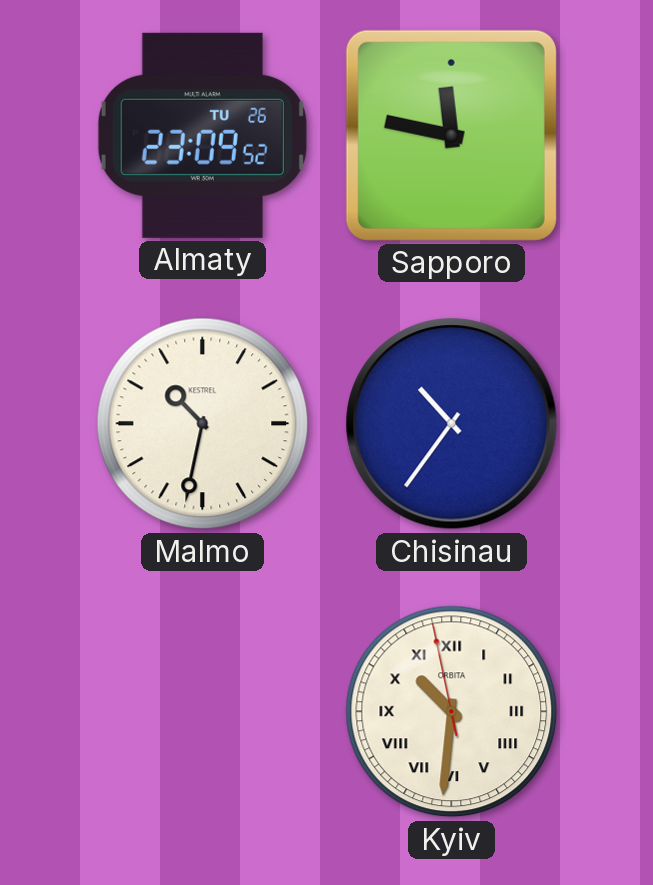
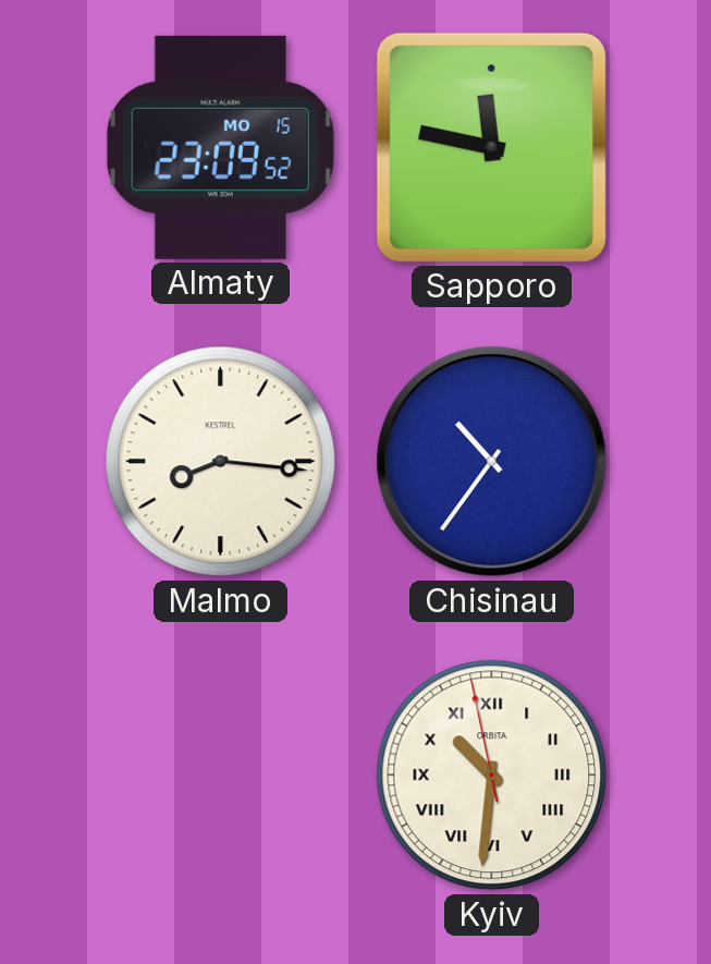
Almaty date: TU 26 -> MO 15 (220, 147)
Malmo: 10:32 -> 8:16 (221, 462)
